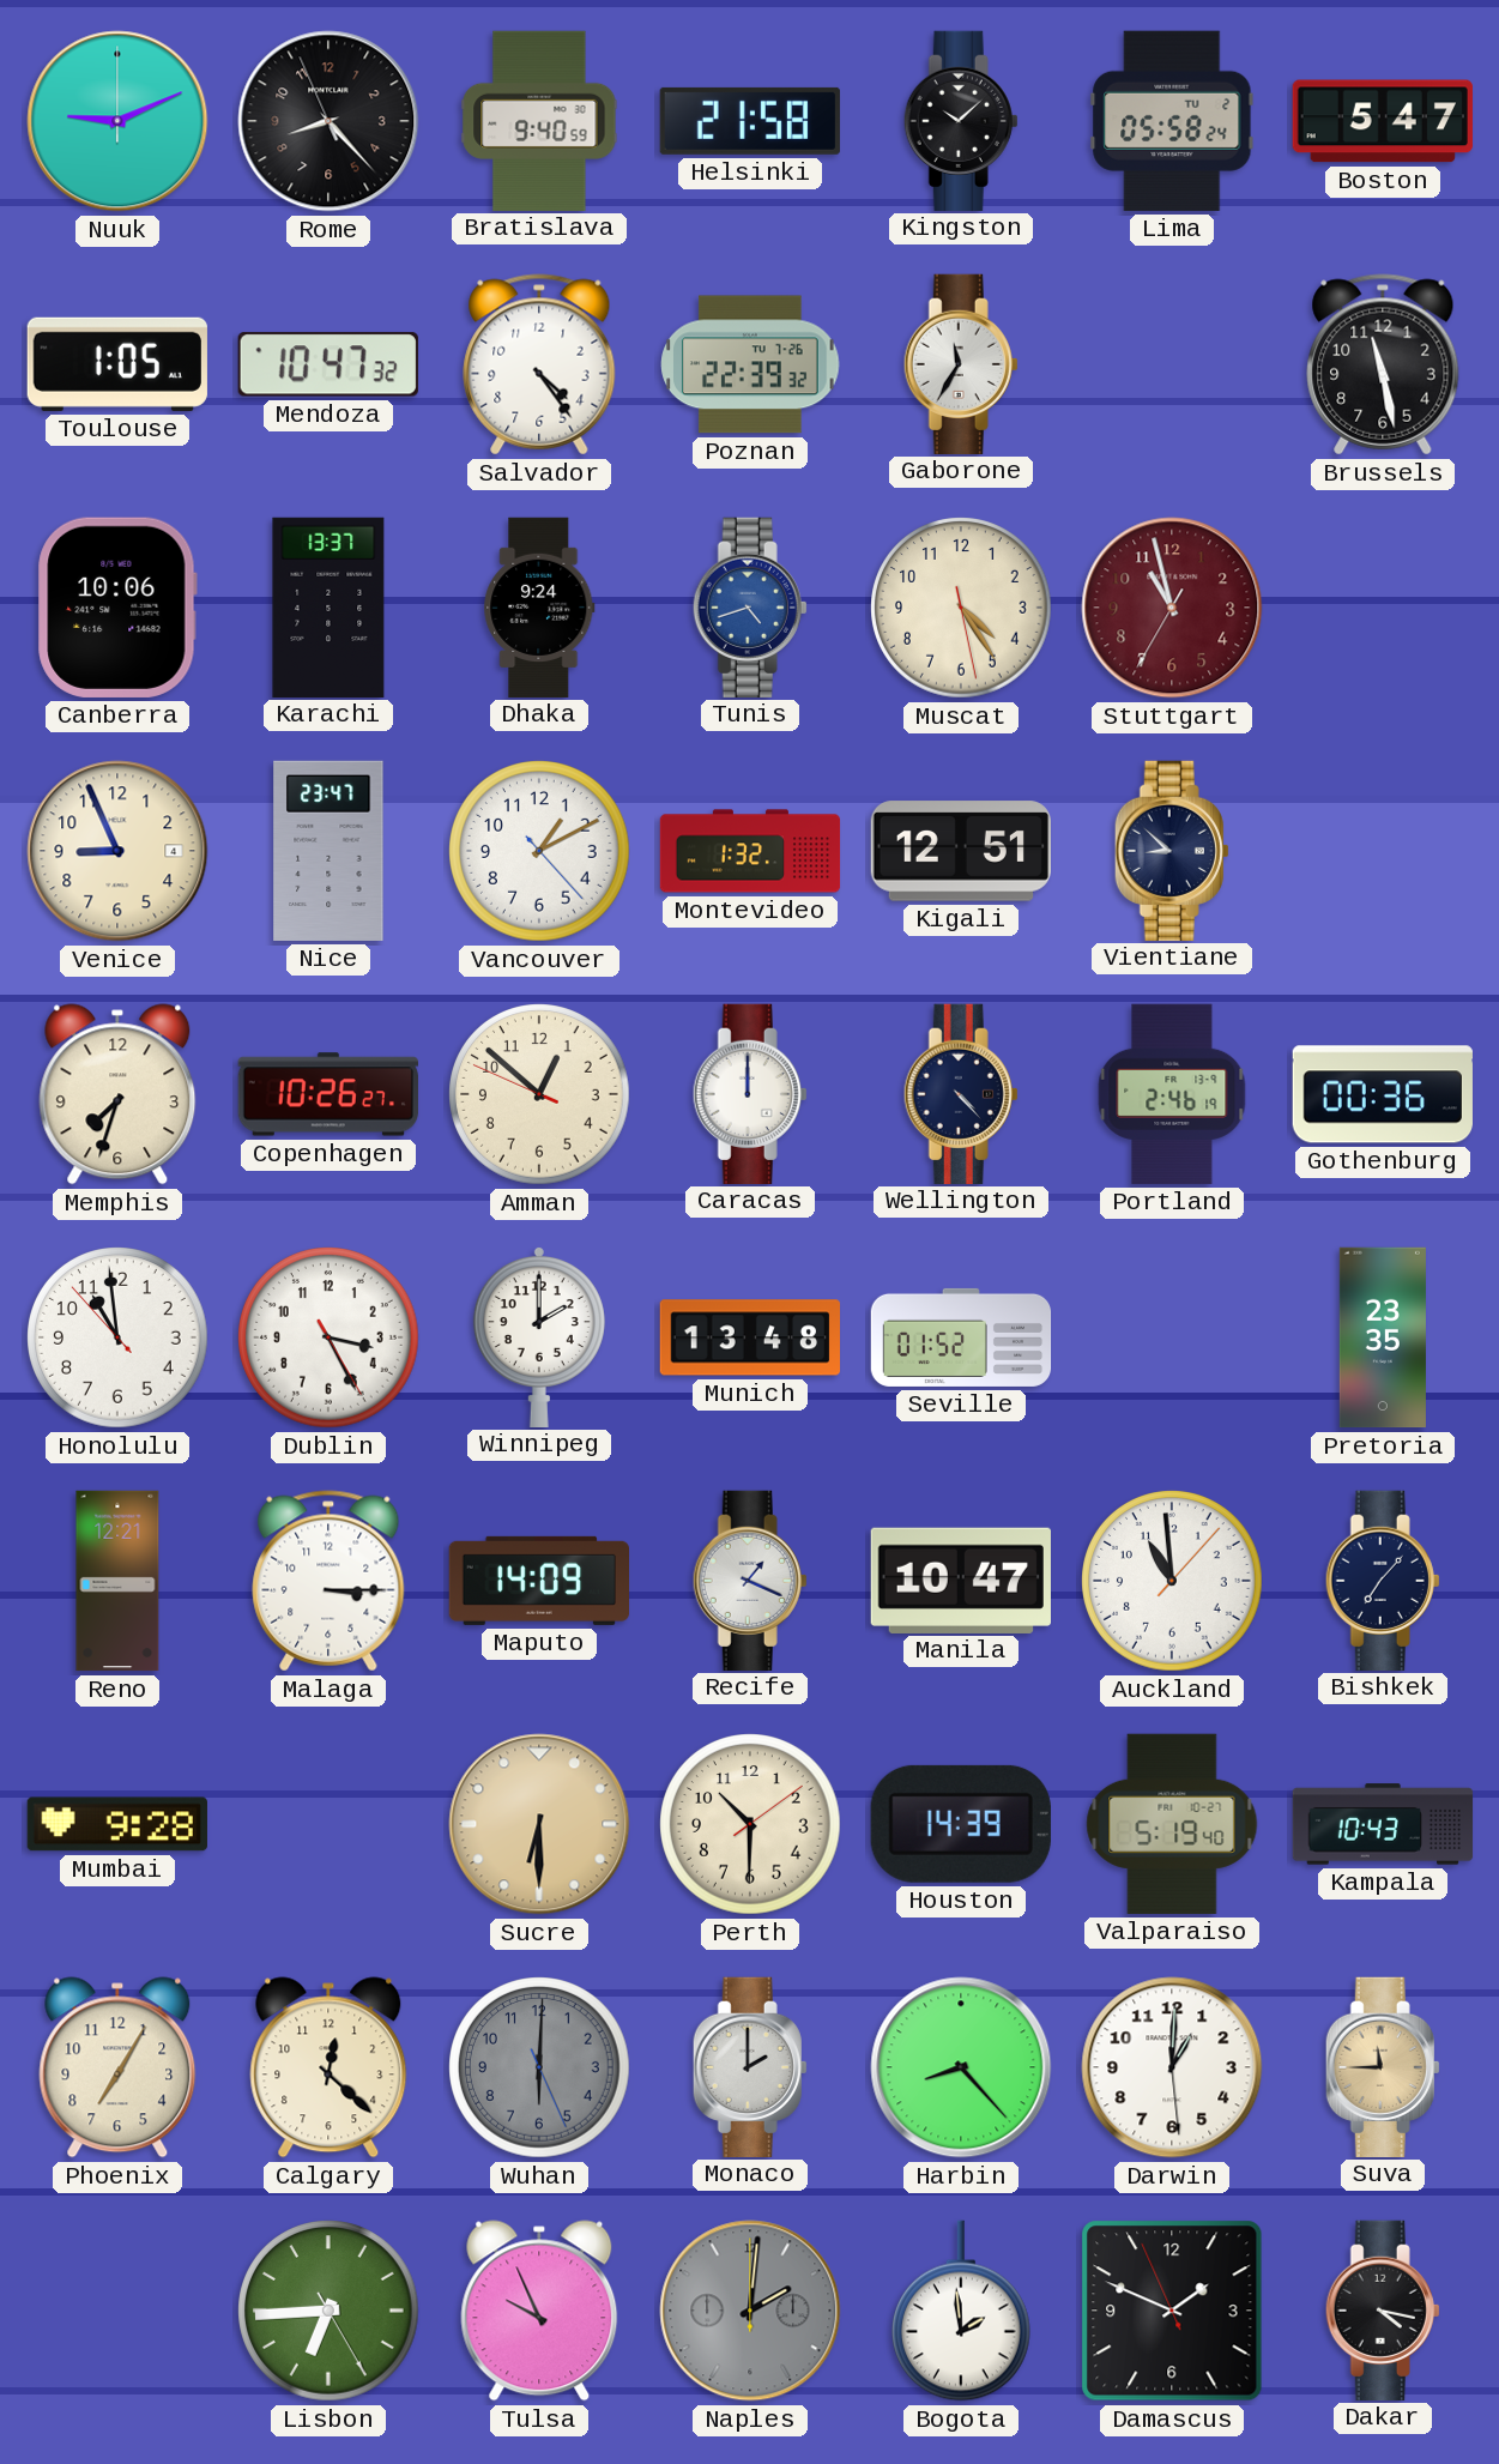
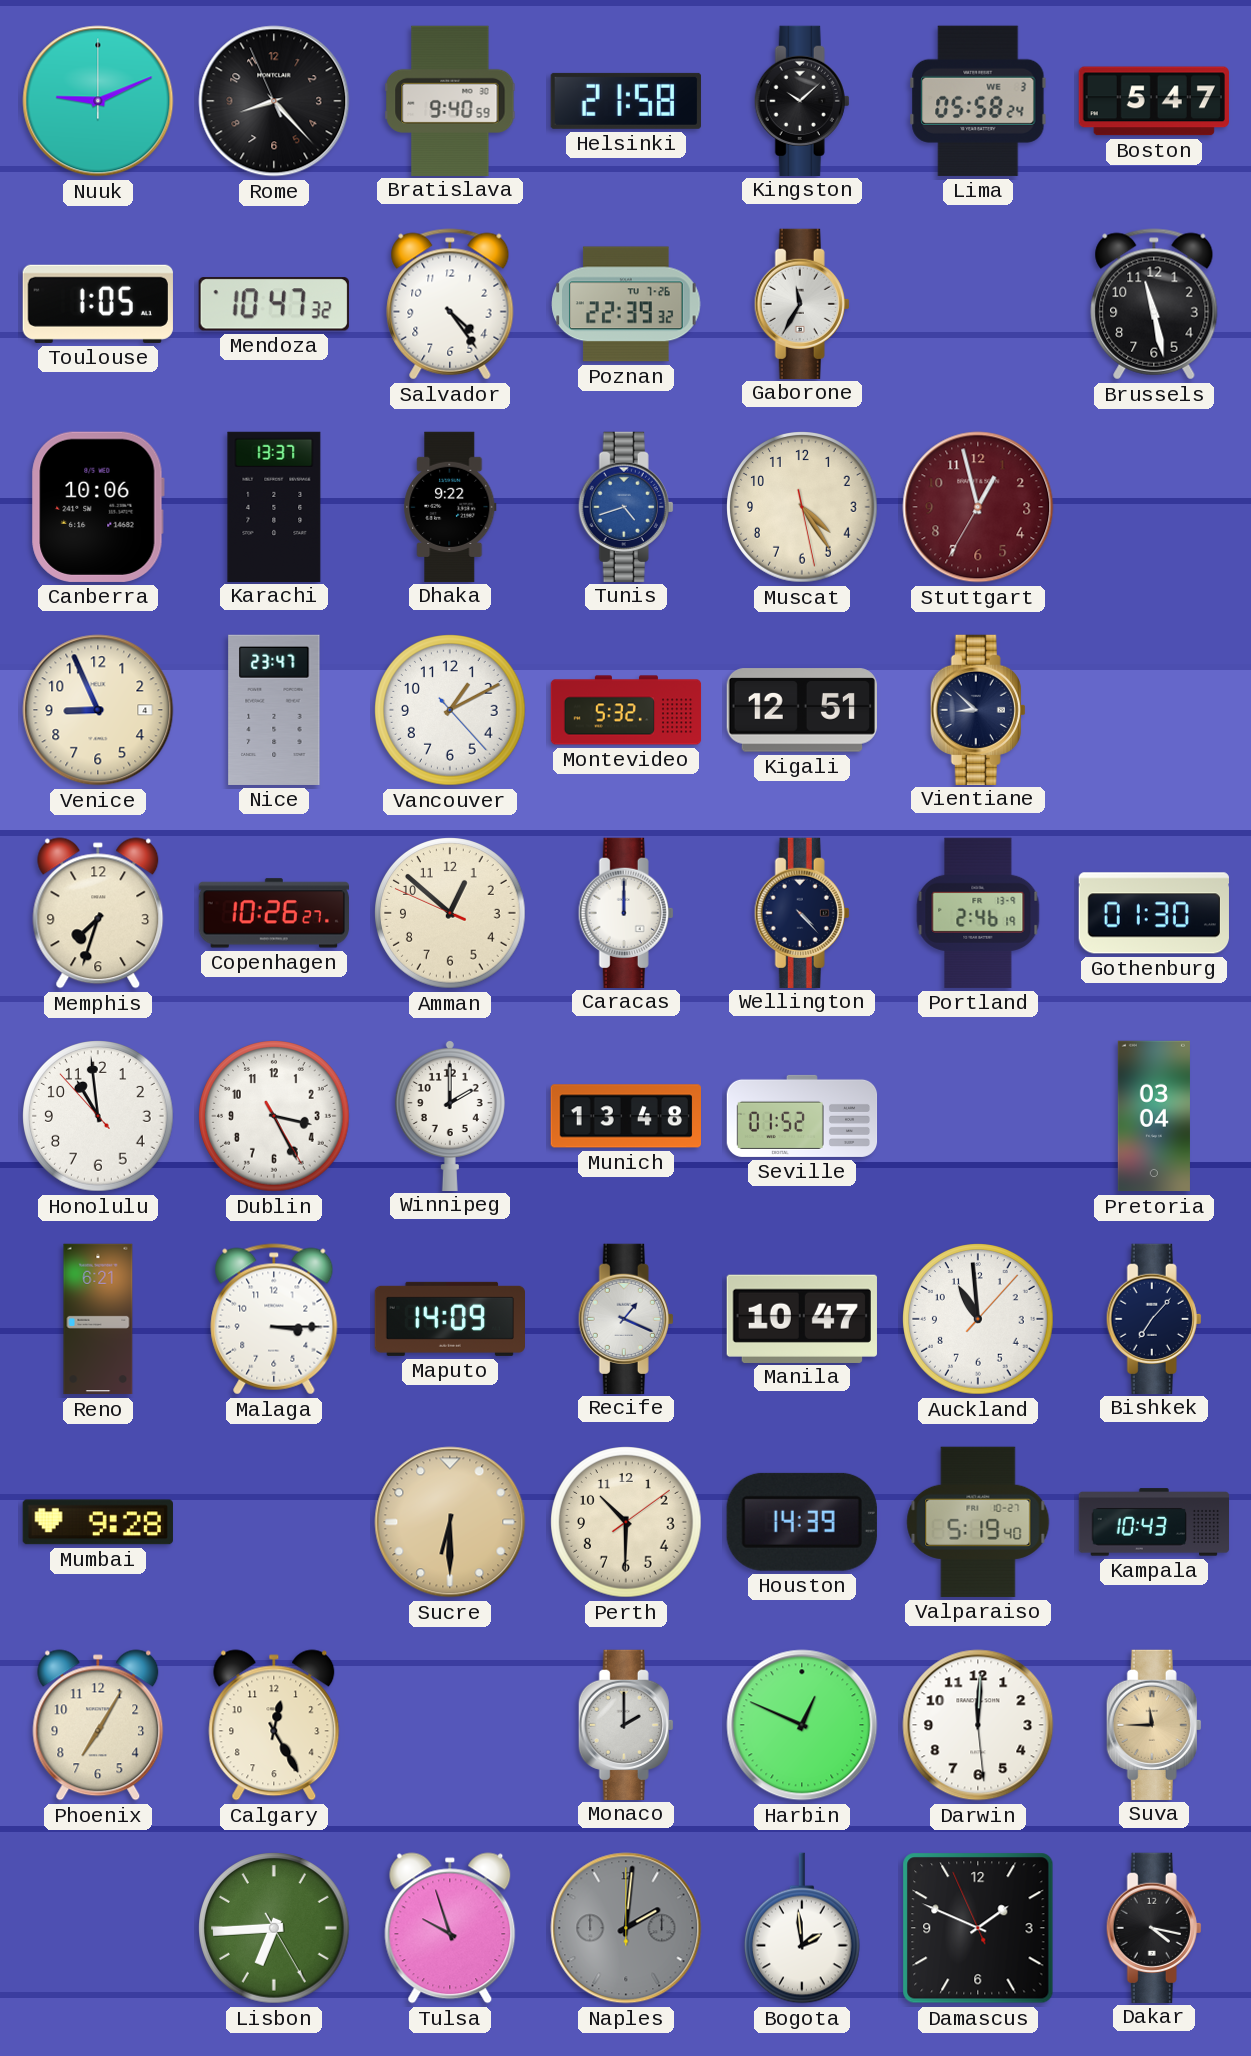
Lima date: TU 2 -> WE 3 (978, 101)
Dhaka: 9:24 -> 9:22 (450, 506)
Stuttgart: 10:57 -> 12:57 (978, 507)
Montevideo: 1:32 -> 5:32 (626, 710)
Gothenburg: 00:36 -> 01:30 (1154, 913)
Pretoria: 23:35 -> 03:04 (1154, 1116)
Reno: 12:21 -> 6:21 (98, 1319)
Calgary: 12:22 -> 12:25 (274, 1725)
Wuhan: 6:00 -> none (539, 2067)
Harbin: 8:23 -> 12:49 (802, 1725)
Darwin: 1:00 -> 12:00 (978, 1725)
Tulsa: 9:56 -> 9:57 (450, 1928)
